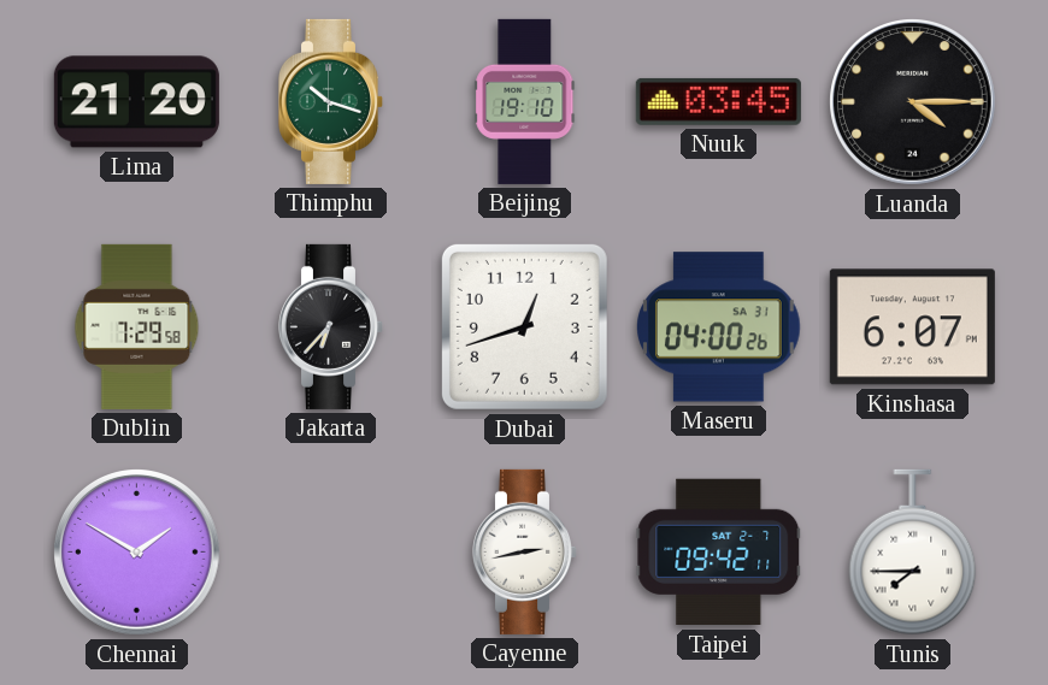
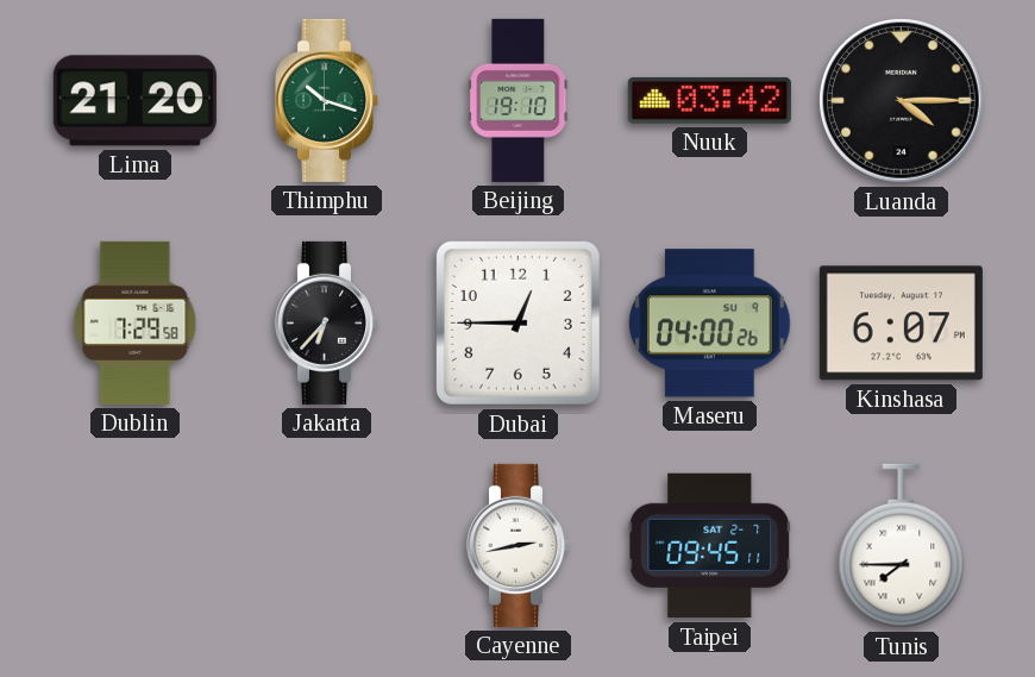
Nuuk: 03:45 -> 03:42 (709, 100)
Dubai: 12:42 -> 12:45 (517, 322)
Maseru date: SA 31 -> SU 9 (710, 324)
Chennai: 1:50 -> none (137, 553)
Taipei: 09:42 -> 09:45 (710, 546)
